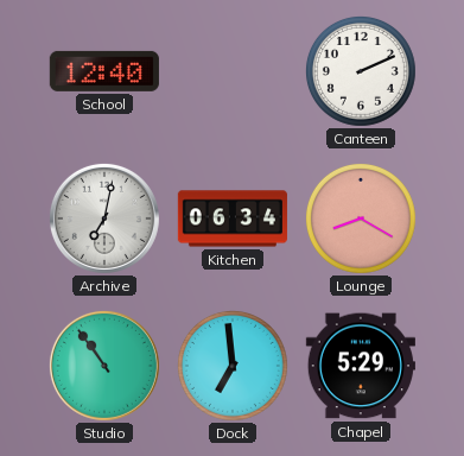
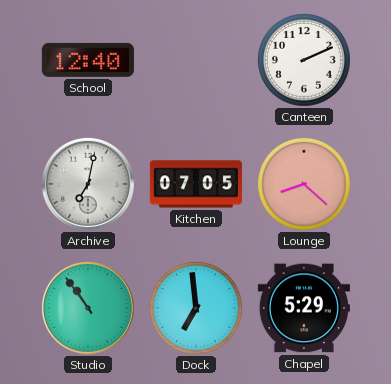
Kitchen: 06:34 -> 07:05 (196, 184)
Lounge: 8:20 -> 8:22 (304, 184)
